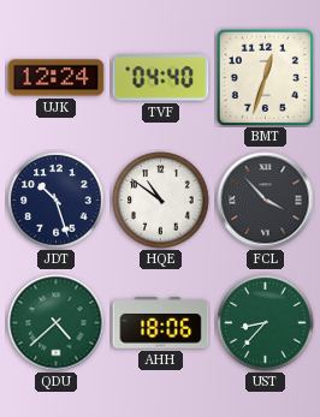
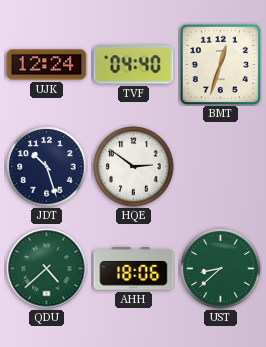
HQE: 10:51 -> 2:51 (134, 167)
FCL: 3:53 -> none (266, 201)
UST: 8:37 -> 8:38 (221, 269)
